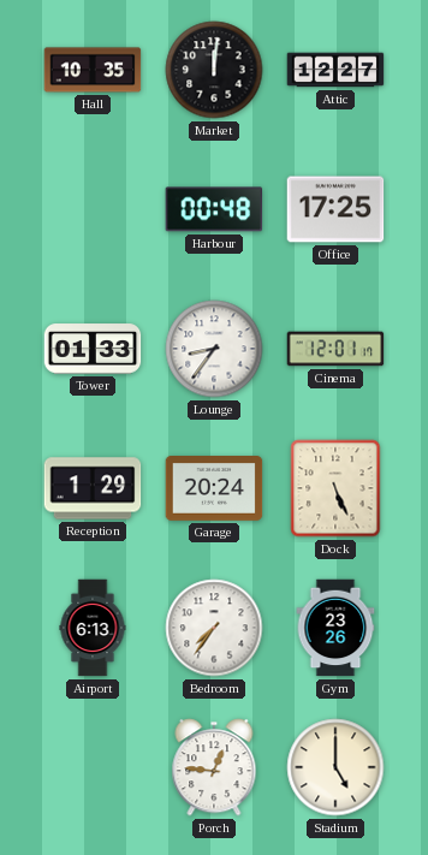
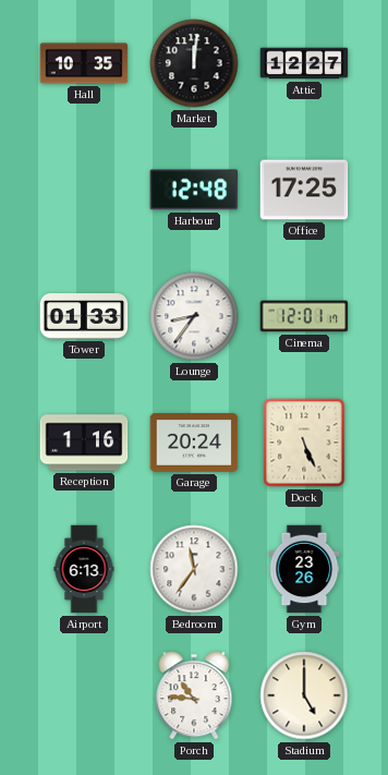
Harbour: 00:48 -> 12:48 (194, 190)
Reception: 1:29 -> 1:16 (84, 443)
Bedroom: 7:36 -> 11:36 (194, 569)
Porch: 12:46 -> 10:46 (194, 695)
